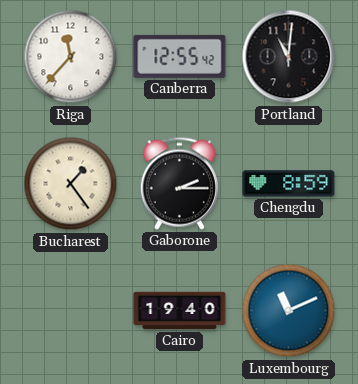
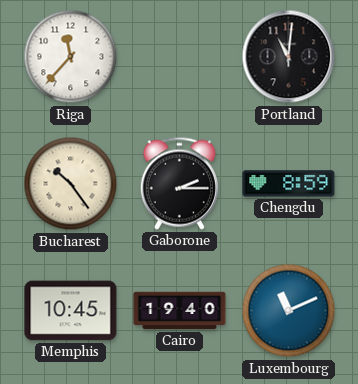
Canberra: 12:55 -> none (180, 56)
Bucharest: 1:24 -> 10:24 (71, 184)
Memphis: none -> 10:45 (71, 311)
